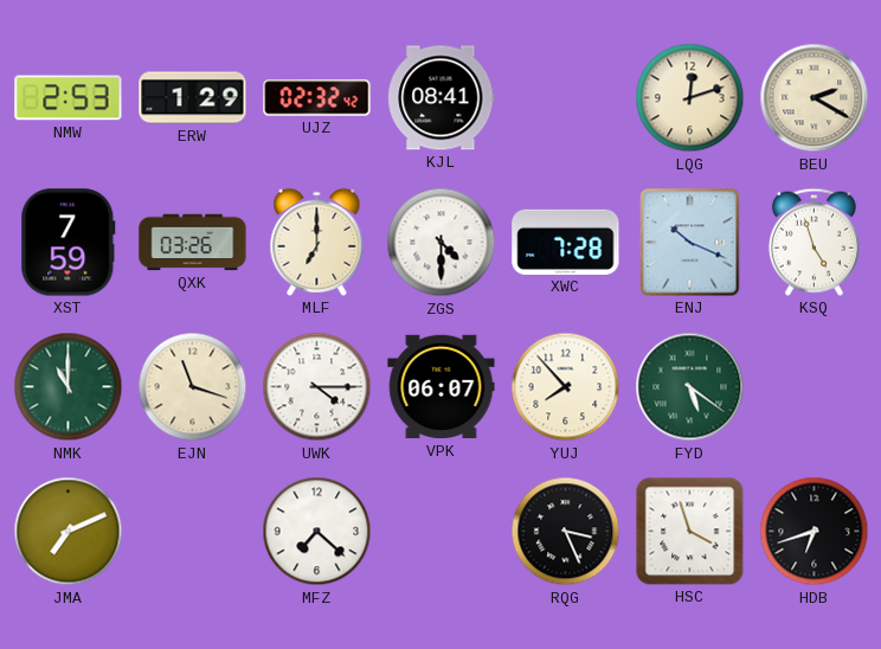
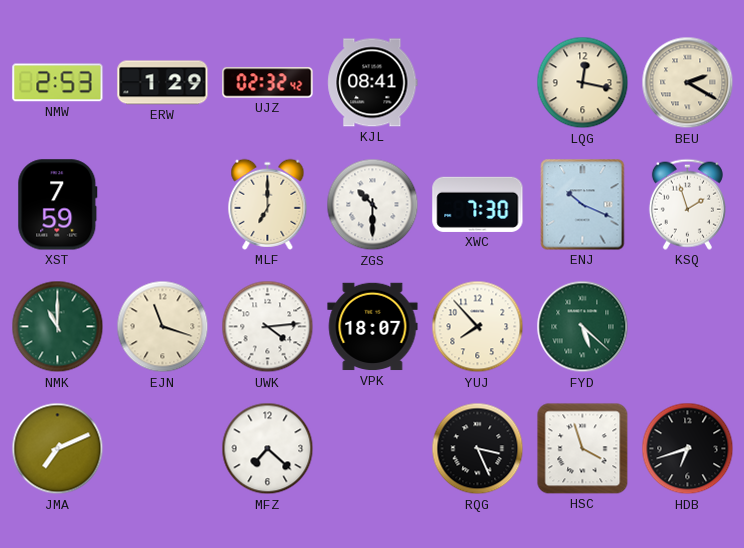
LQG: 12:12 -> 12:17 (583, 83)
QXK: 03:26 -> none (193, 243)
ZGS: 4:30 -> 10:30 (373, 205)
XWC: 7:28 -> 7:30 (478, 204)
KSQ: 4:57 -> 1:57 (687, 204)
UWK: 4:15 -> 4:14 (268, 327)
VPK: 06:07 -> 18:07 (373, 327)
FYD: 5:21 -> 5:22 (583, 327)
